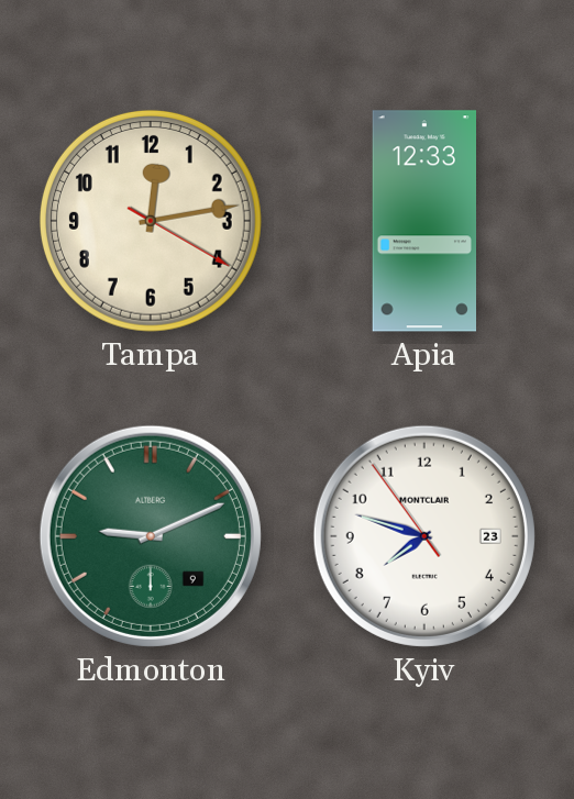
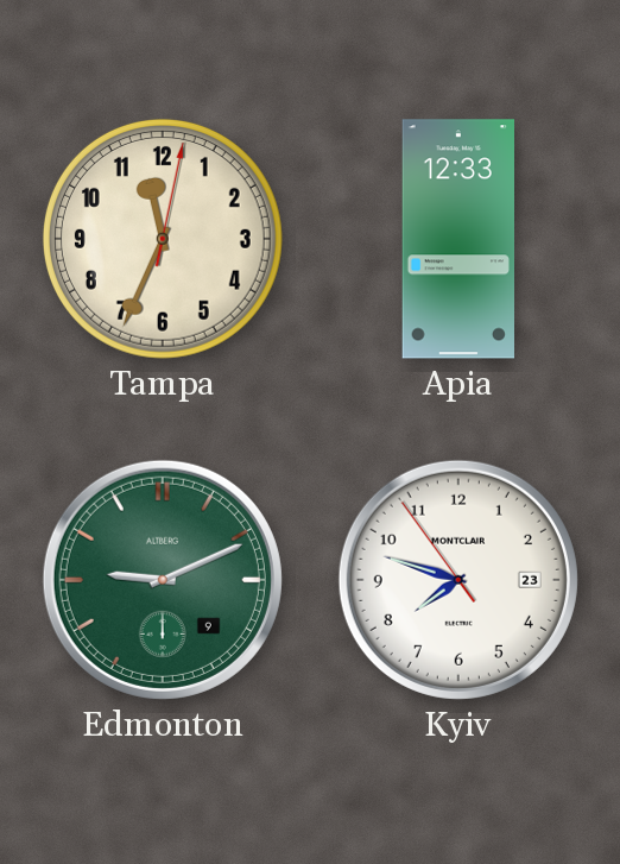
Tampa: 12:13 -> 11:34 (163, 239)
